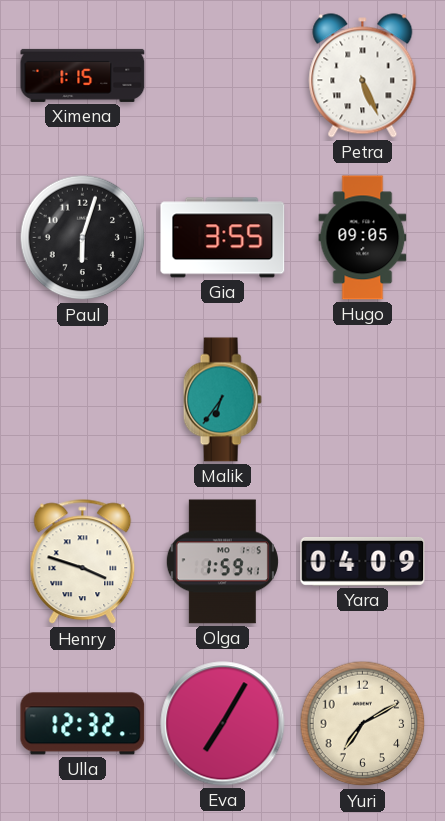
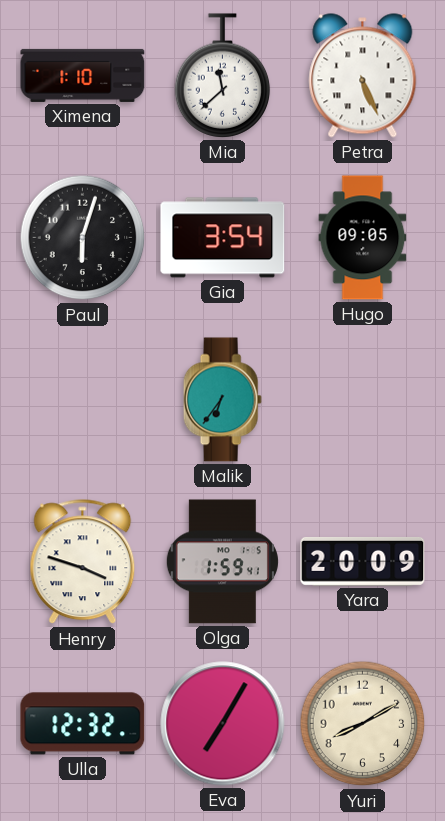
Ximena: 1:15 -> 1:10 (83, 75)
Mia: none -> 11:38 (223, 76)
Gia: 3:55 -> 3:54 (223, 238)
Yara: 04:09 -> 20:09 (363, 561)
Yuri: 7:10 -> 8:10 (363, 724)
